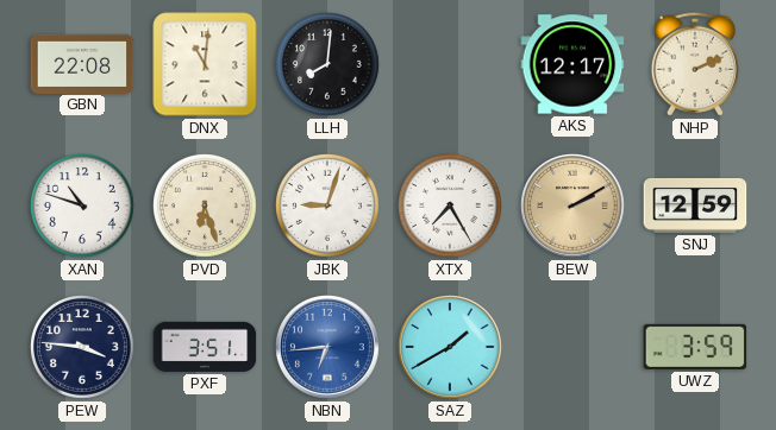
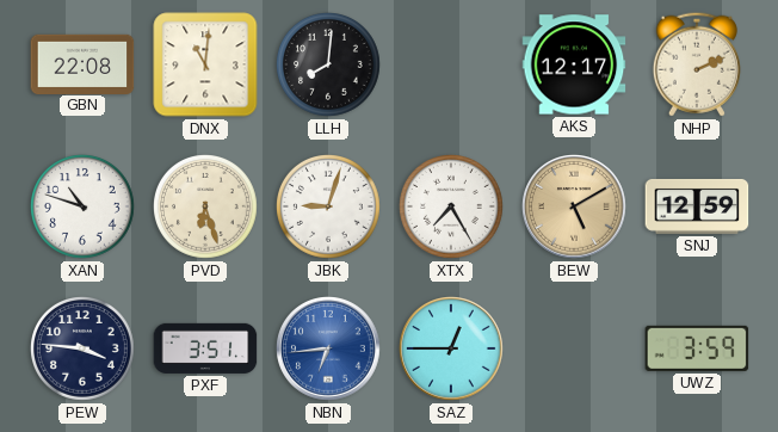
BEW: 2:10 -> 5:10 (575, 208)
SAZ: 1:40 -> 12:45 (452, 350)
